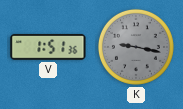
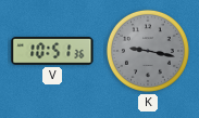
V: 1:51 -> 10:51 (52, 51)
